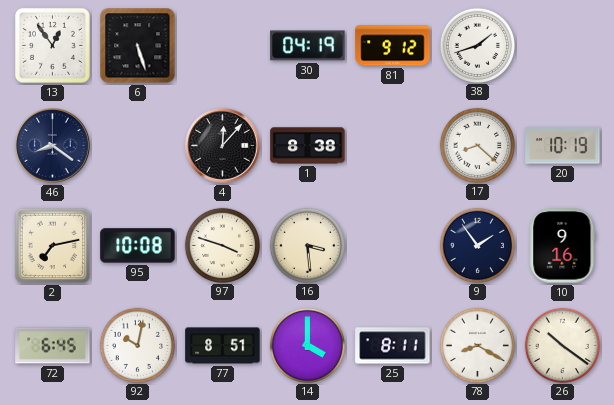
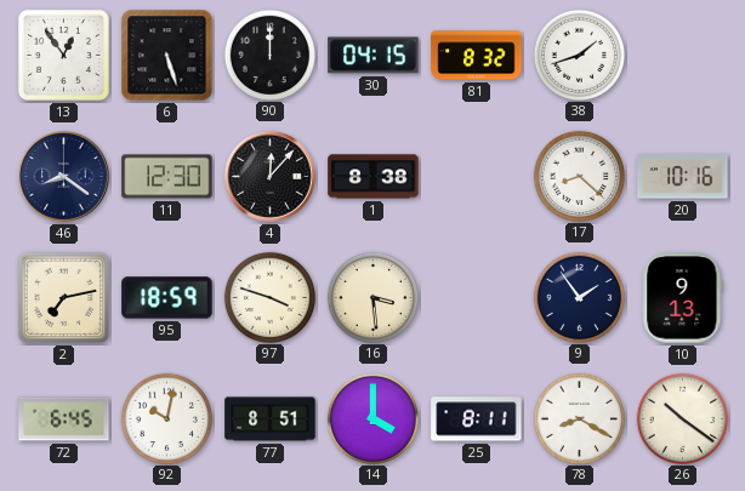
90: none -> 12:00 (269, 55)
30: 04:19 -> 04:15 (374, 56)
81: 9:12 -> 8:32 (477, 56)
11: none -> 12:30 (167, 177)
20: 10:19 -> 10:16 (683, 177)
95: 10:08 -> 18:59 (167, 298)
10: 9:16 -> 9:13 (683, 298)
